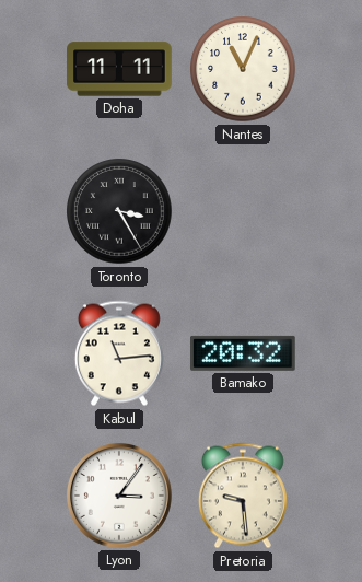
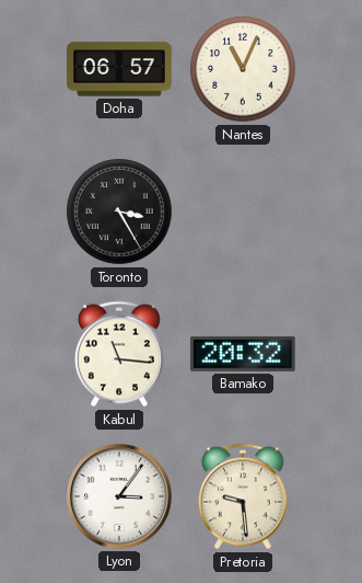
Doha: 11:11 -> 06:57 (119, 69)
Kabul: 11:14 -> 11:16 (119, 354)
